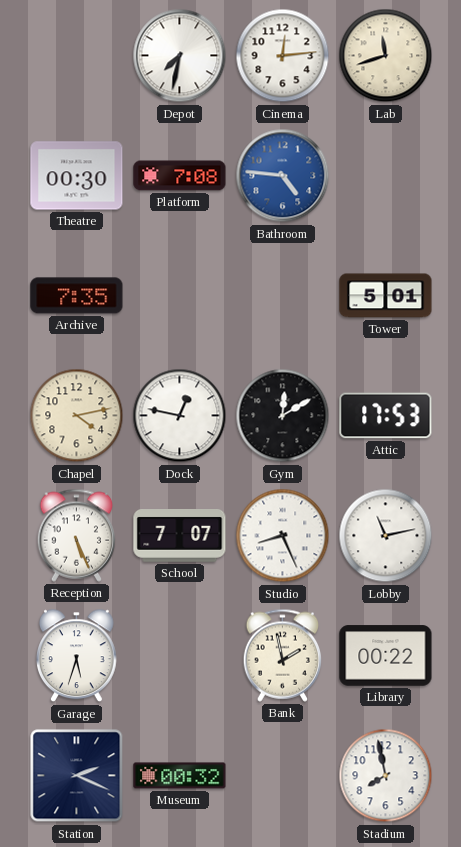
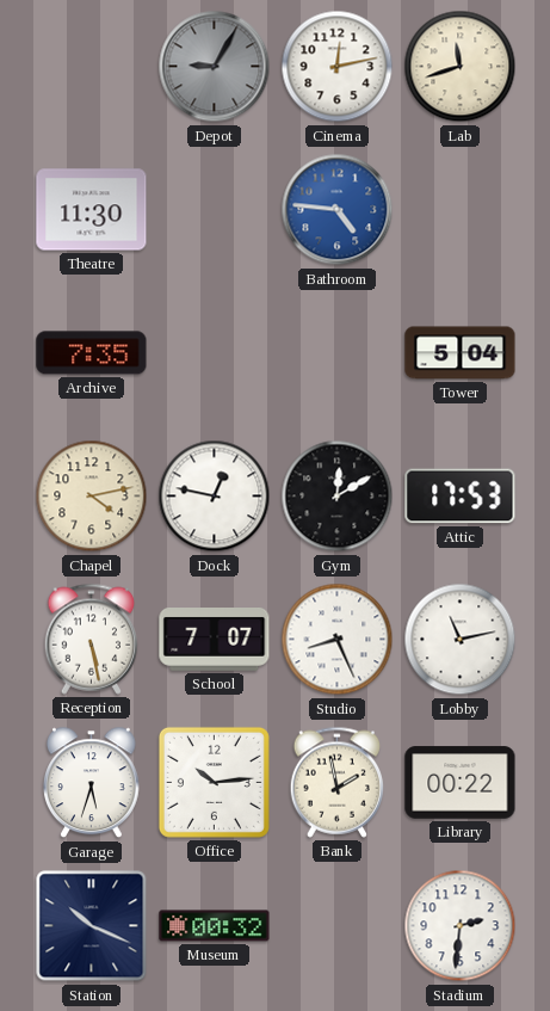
Depot: 7:32 -> 9:05 (215, 67)
Depot dial: white -> grey (215, 67)
Cinema: 12:14 -> 12:13 (338, 67)
Theatre: 00:30 -> 11:30 (92, 210)
Platform: 7:08 -> none (180, 176)
Tower: 5:01 -> 5:04 (461, 353)
Reception: 5:26 -> 5:28 (92, 639)
Office: none -> 10:14 (214, 782)
Station: 2:19 -> 10:19 (92, 926)
Stadium: 7:58 -> 2:31 (461, 926)
